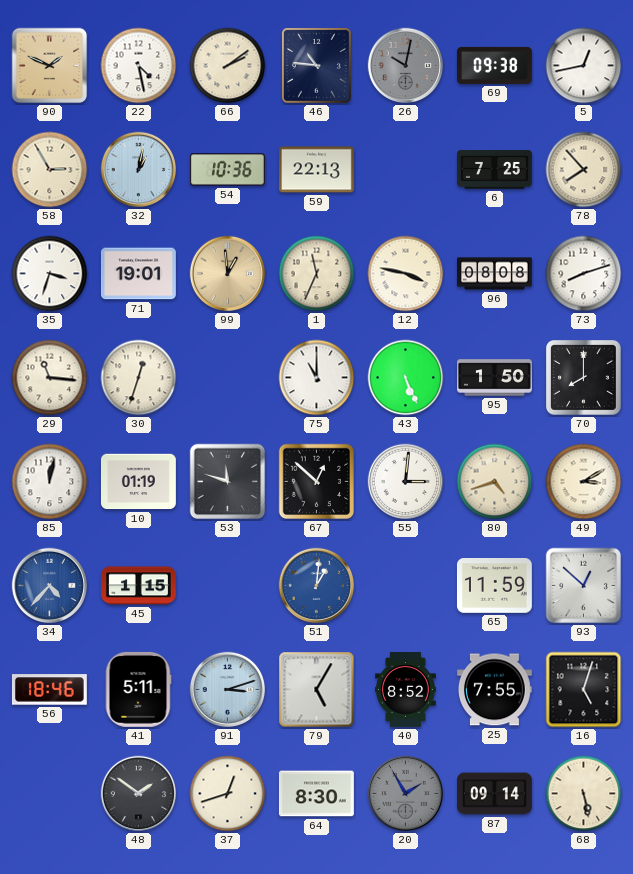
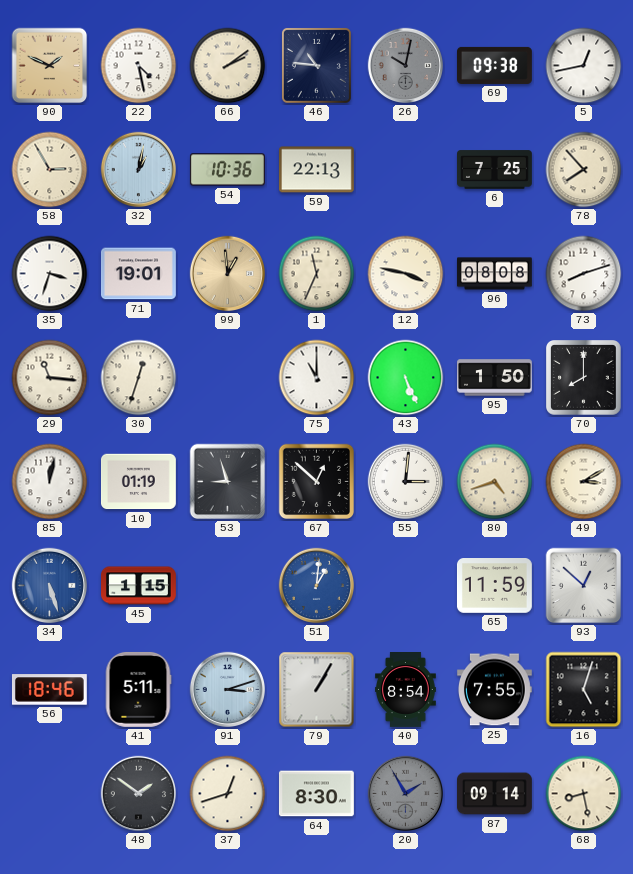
53: 11:48 -> 8:57 (228, 482)
34: 4:37 -> 5:27 (50, 586)
79: 5:05 -> 1:05 (317, 690)
40: 8:52 -> 8:54 (406, 690)
68: 5:28 -> 8:28 (584, 794)
